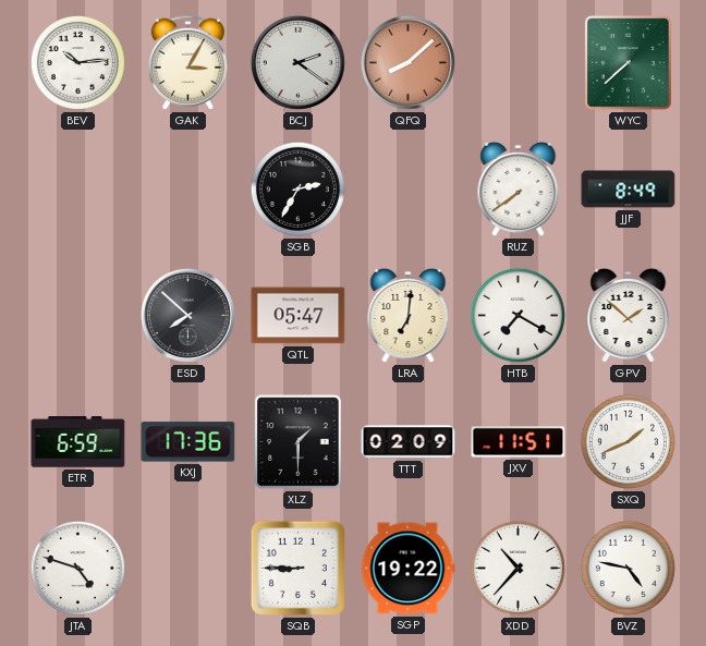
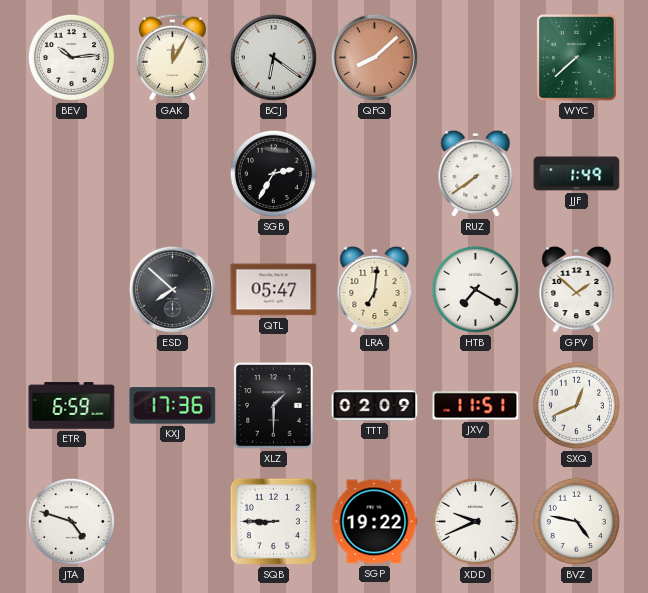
GAK: 3:05 -> 12:05 (172, 57)
BCJ: 2:21 -> 6:21 (273, 57)
JJF: 8:49 -> 1:49 (577, 174)
SXQ: 1:41 -> 12:41 (576, 405)
XDD: 10:37 -> 9:41 (475, 521)
